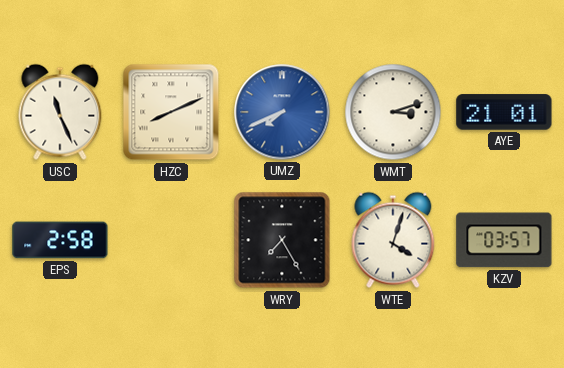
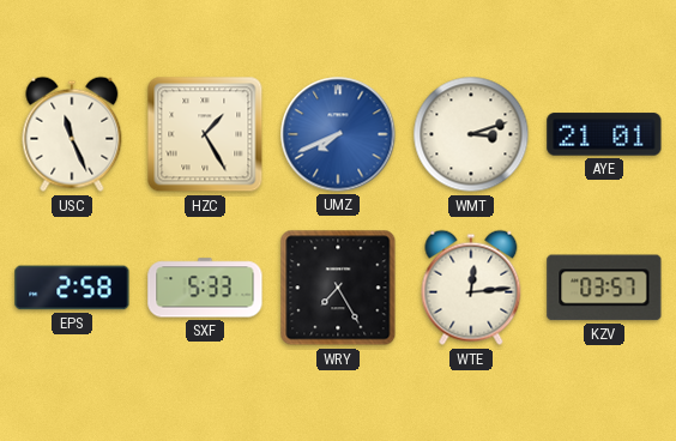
HZC: 8:11 -> 1:25 (205, 134)
SXF: none -> 5:33 (205, 288)
WTE: 4:03 -> 12:14 (471, 288)
